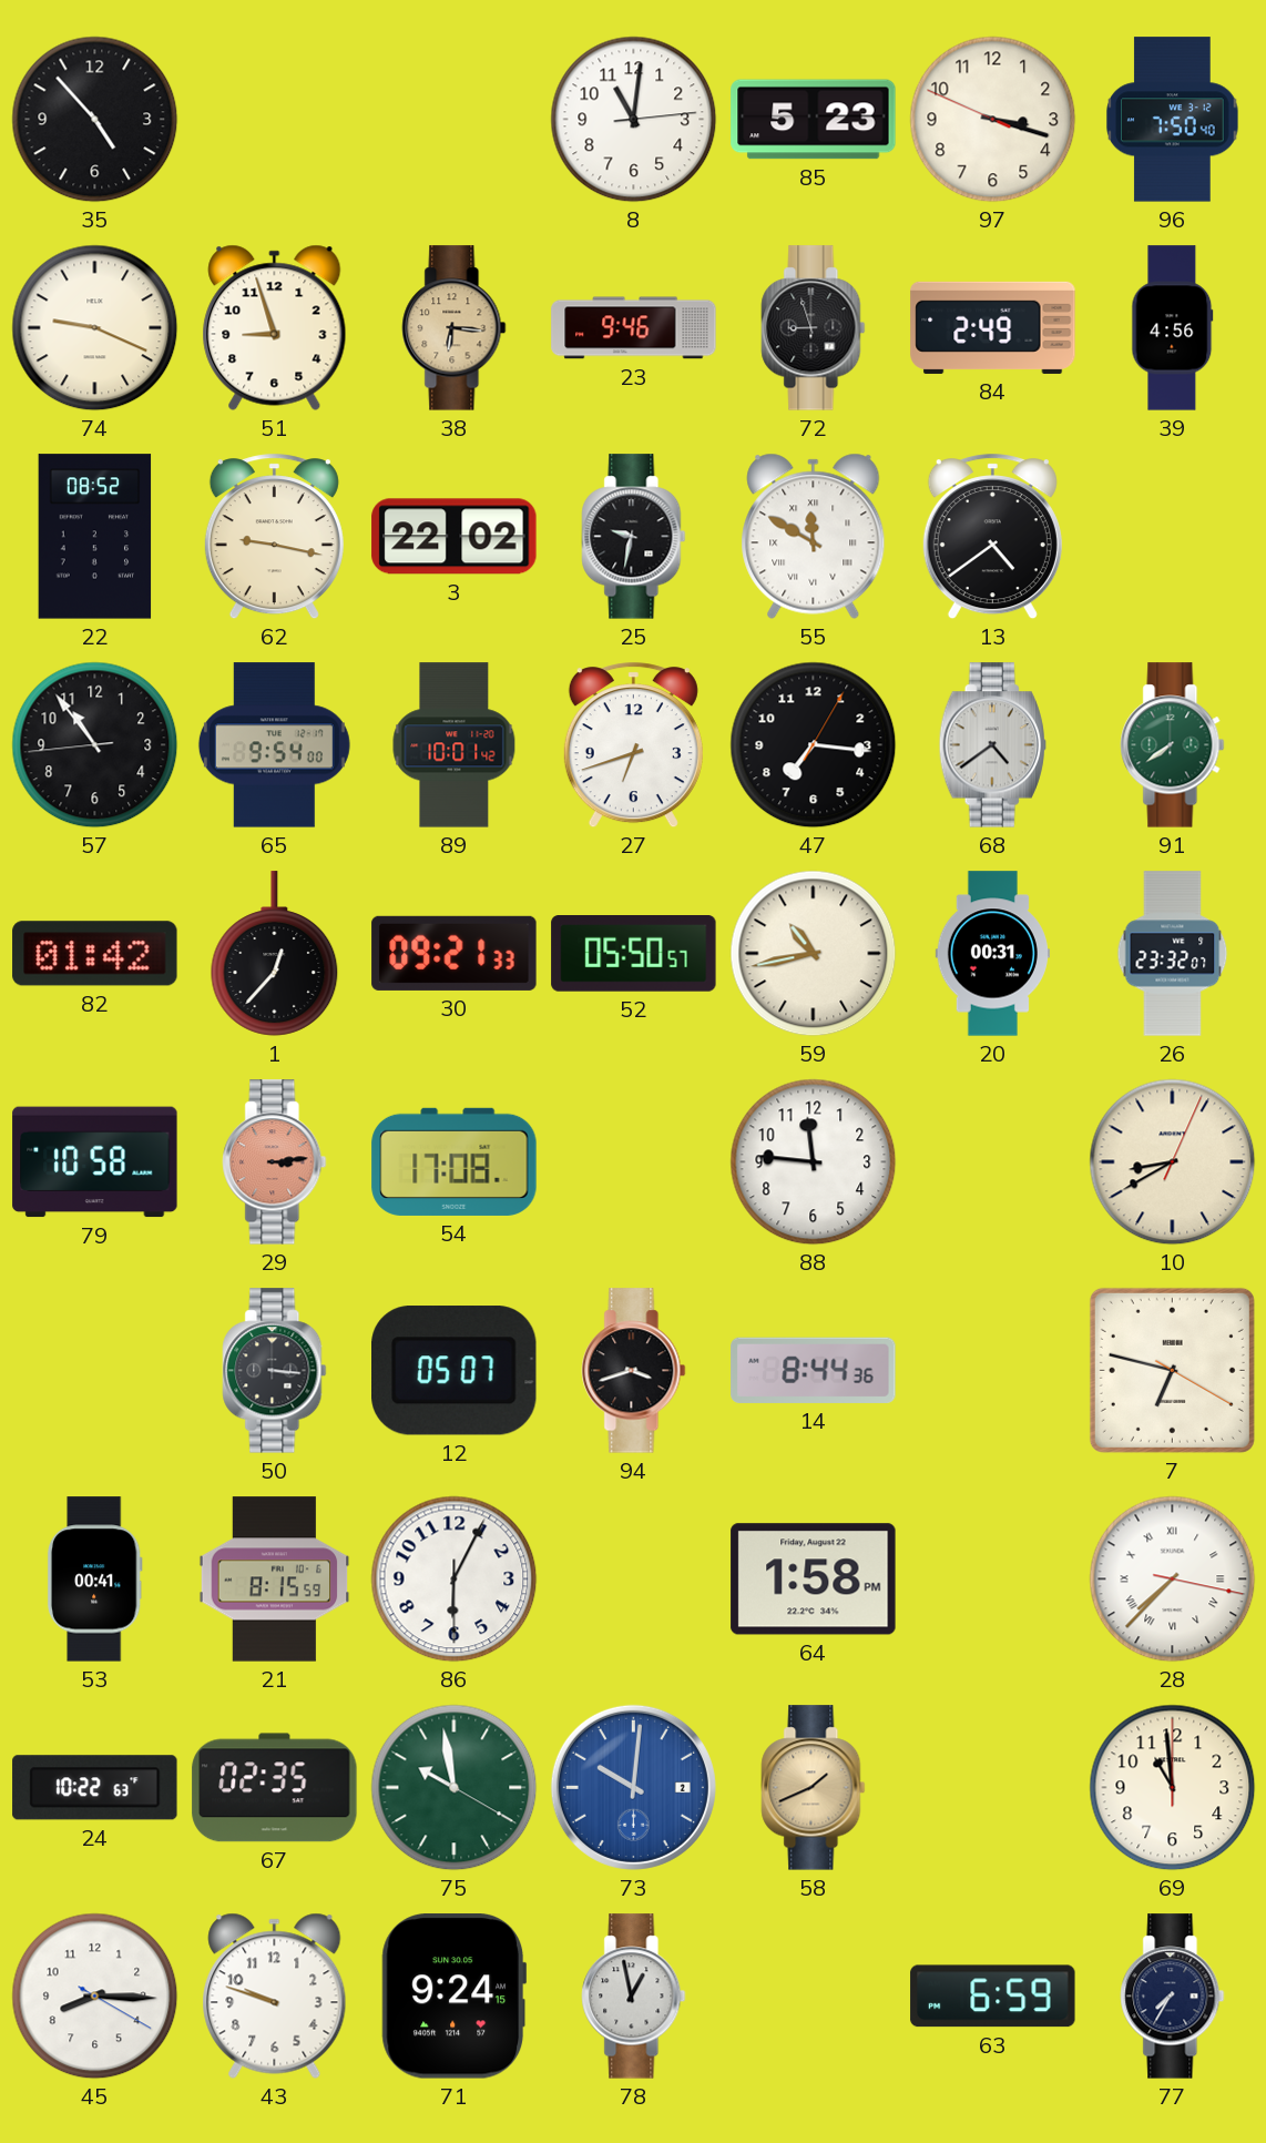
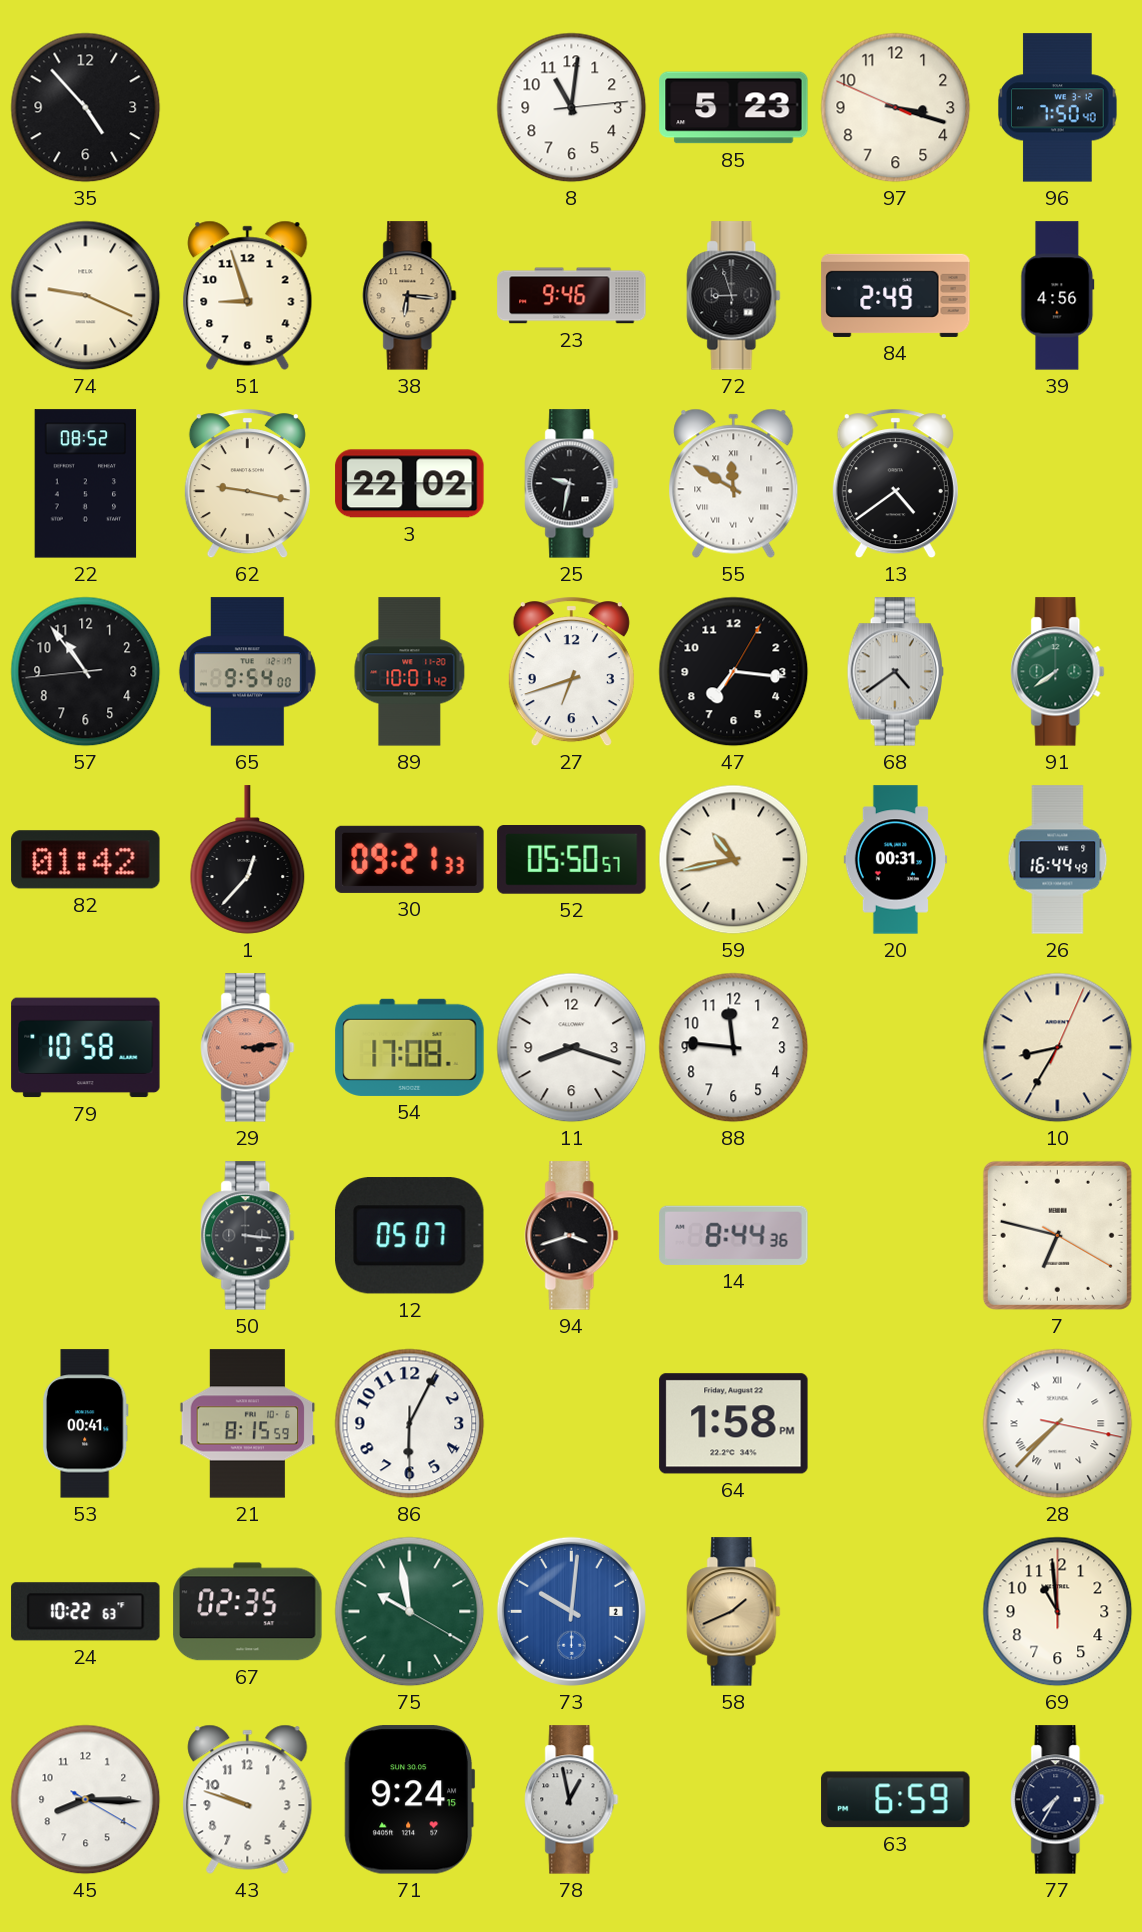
26: 23:32 -> 16:44 (1058, 860)
11: none -> 8:18 (572, 1048)
10: 8:40 -> 8:35 (1058, 1048)
